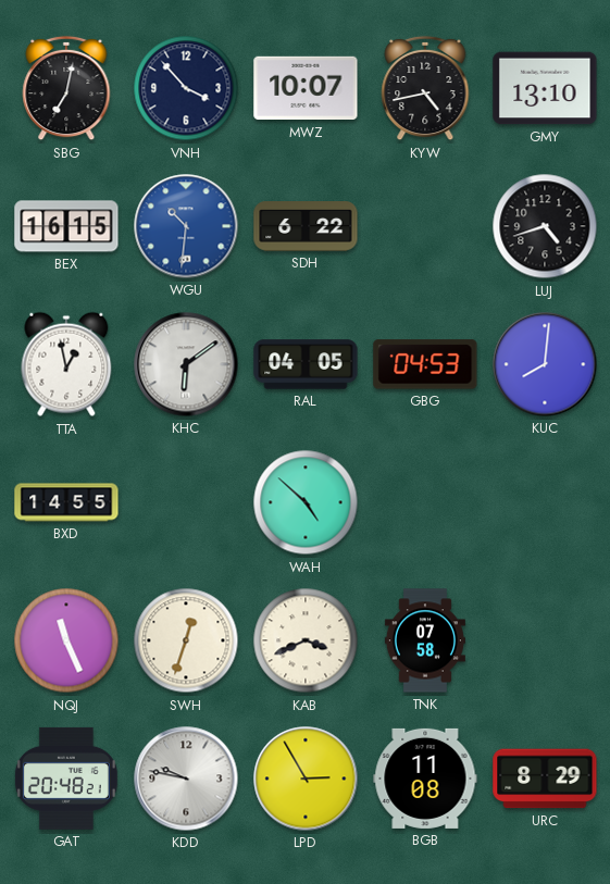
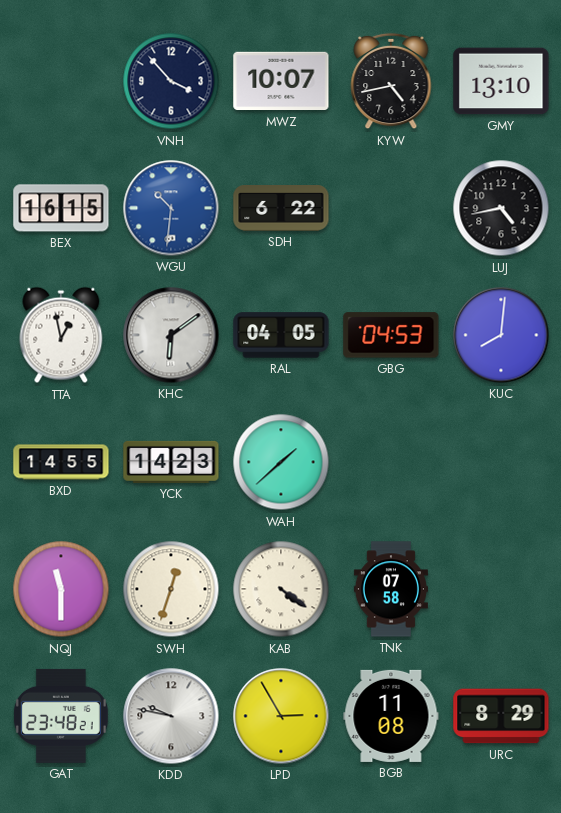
SBG: 7:02 -> none (66, 88)
LUJ: 4:42 -> 4:43 (501, 208)
YCK: none -> 14:23 (171, 462)
WAH: 4:52 -> 1:38 (281, 462)
NQJ: 11:26 -> 11:30 (61, 589)
KAB: 3:41 -> 4:21 (281, 589)
GAT: 20:48 -> 23:48 (61, 716)
